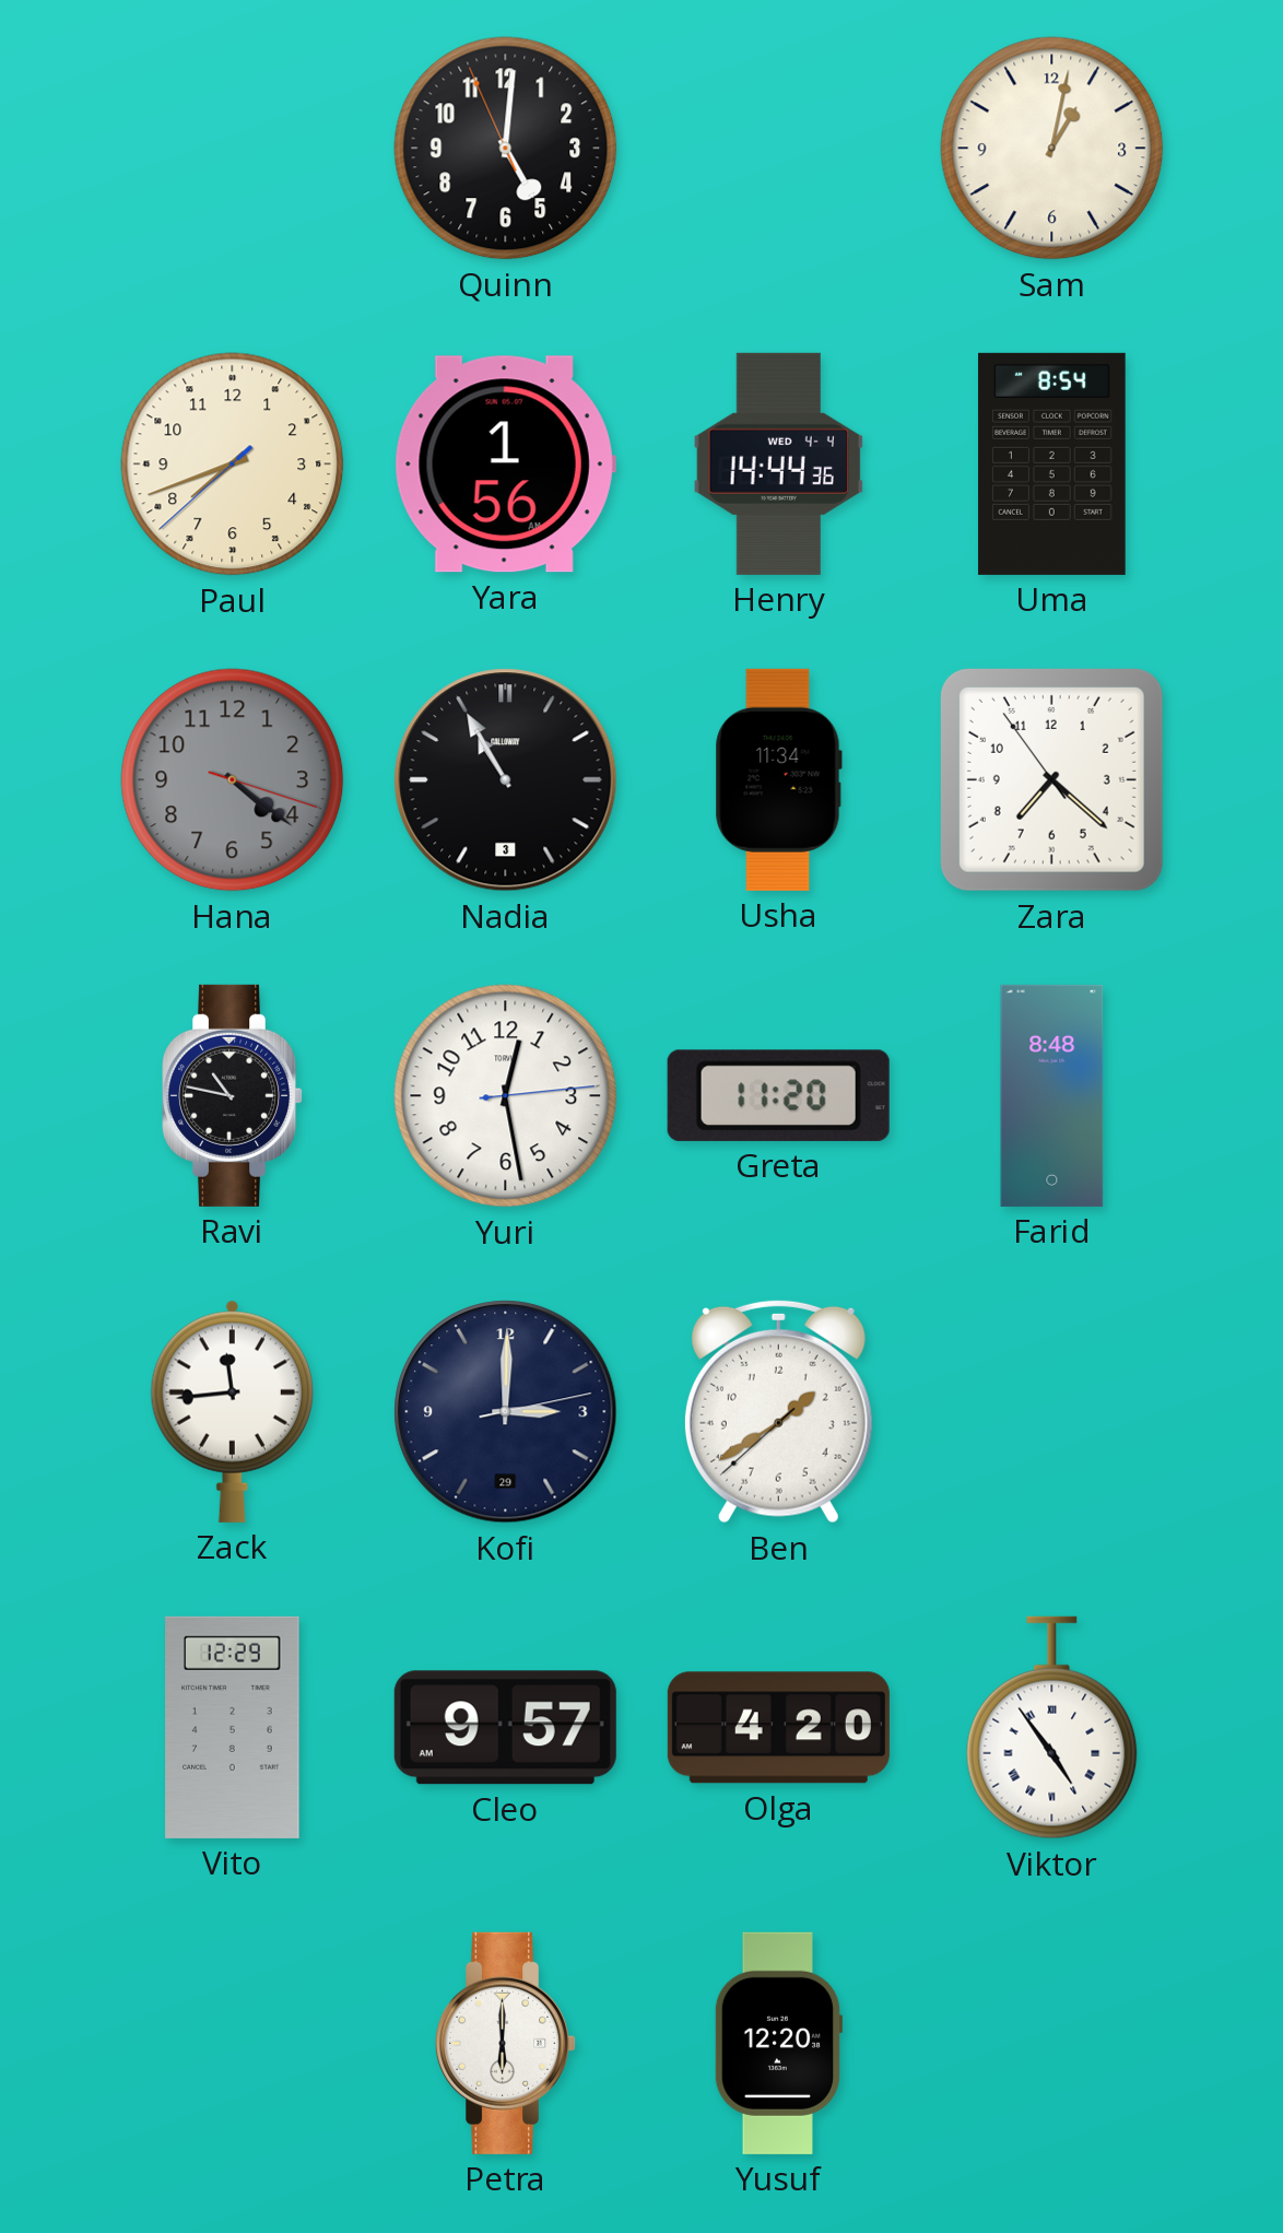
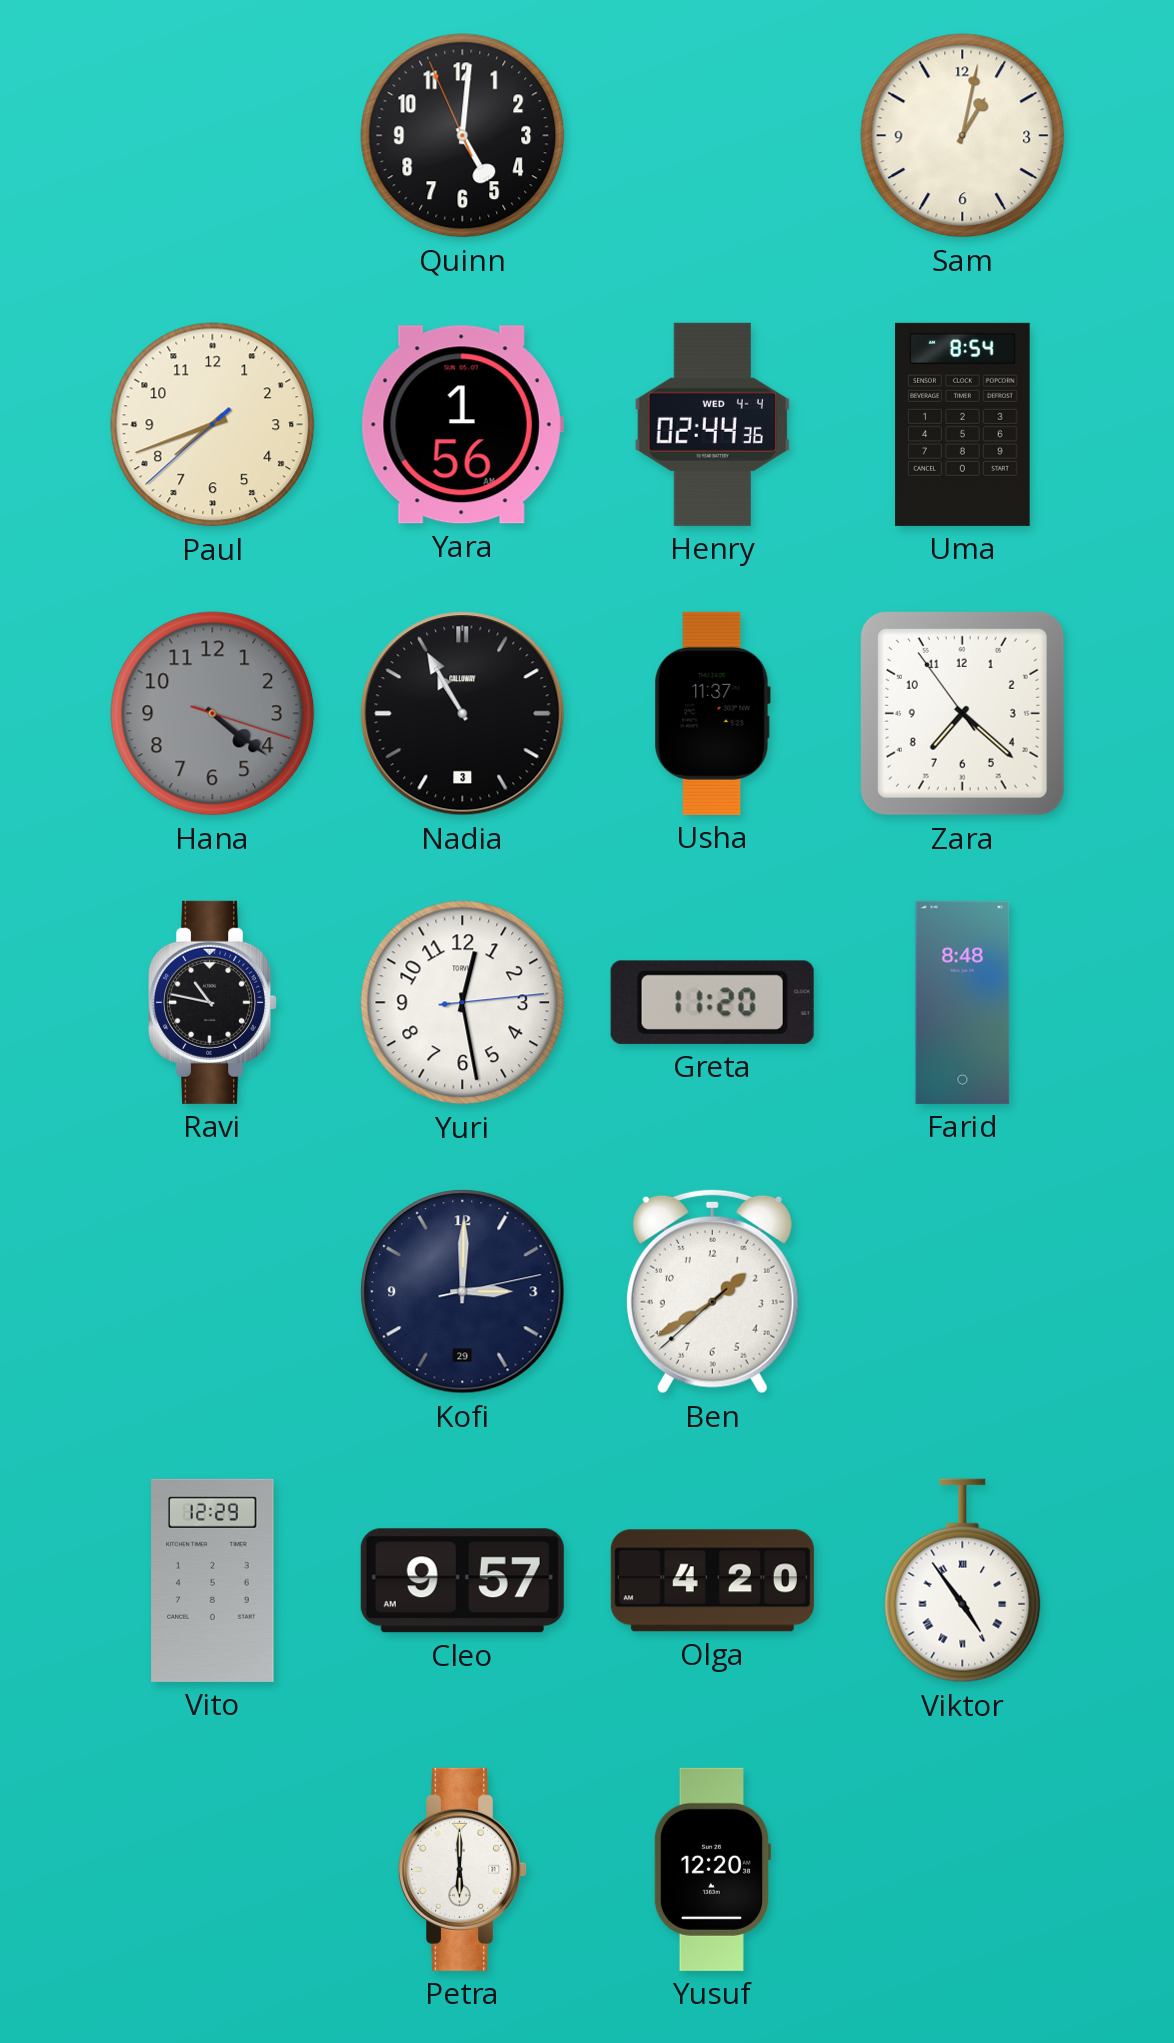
Henry: 14:44 -> 02:44 (713, 424)
Usha: 11:34 -> 11:37 (712, 713)
Zack: 11:44 -> none (232, 1411)
